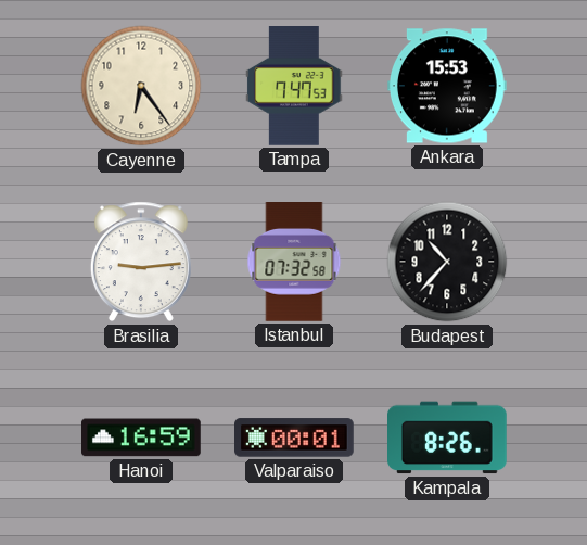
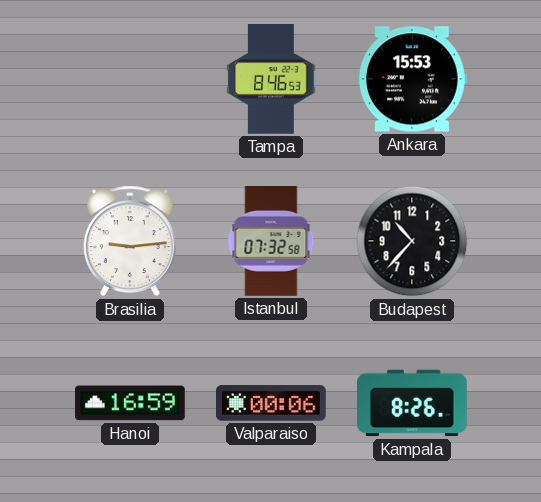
Cayenne: 6:24 -> none (141, 86)
Tampa: 7:47 -> 8:46 (271, 80)
Valparaiso: 00:01 -> 00:06 (272, 403)
